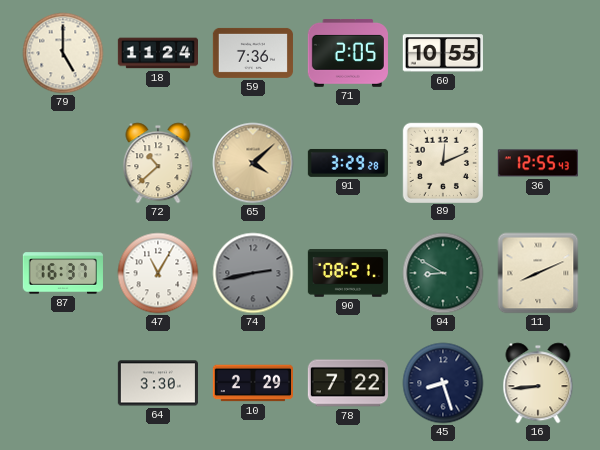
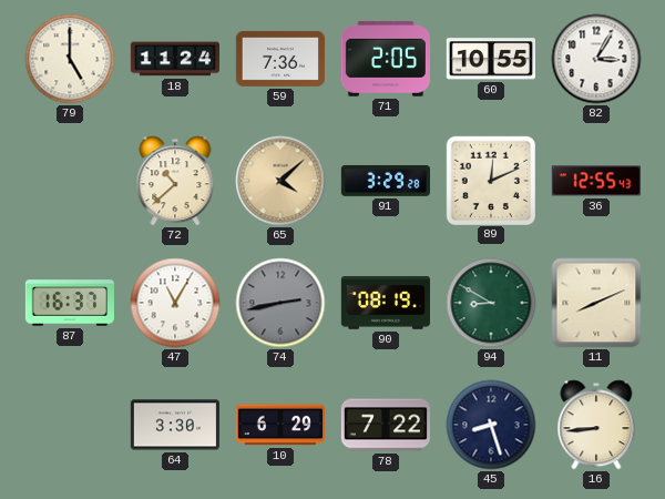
82: none -> 3:05 (596, 59)
90: 08:21 -> 08:19 (386, 303)
10: 2:29 -> 6:29 (279, 425)
